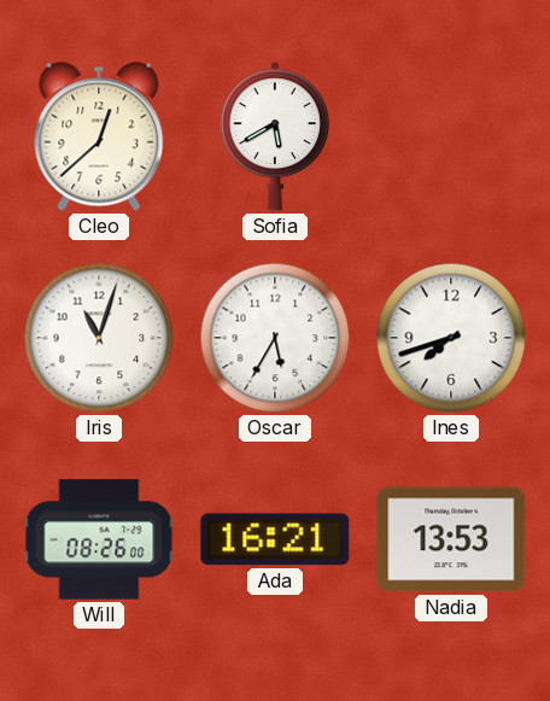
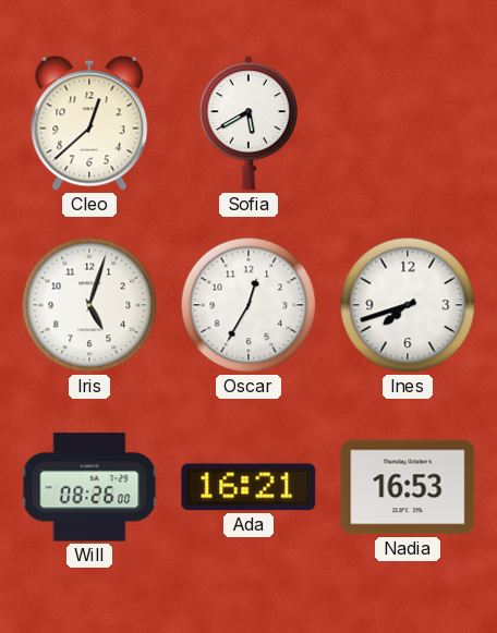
Iris: 11:03 -> 5:03 (89, 305)
Oscar: 5:35 -> 12:35 (248, 305)
Nadia: 13:53 -> 16:53 (408, 487)
